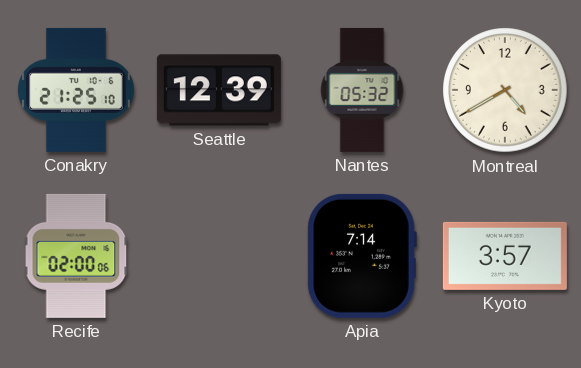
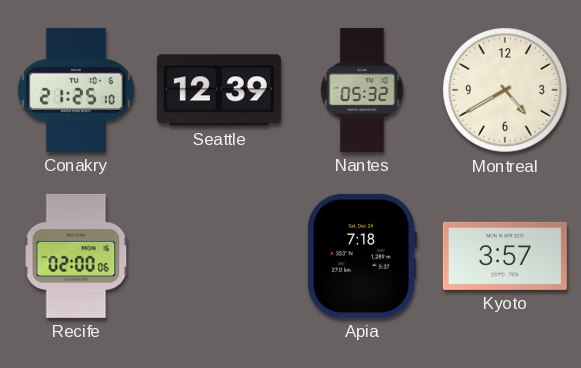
Apia: 7:14 -> 7:18 (362, 256)
